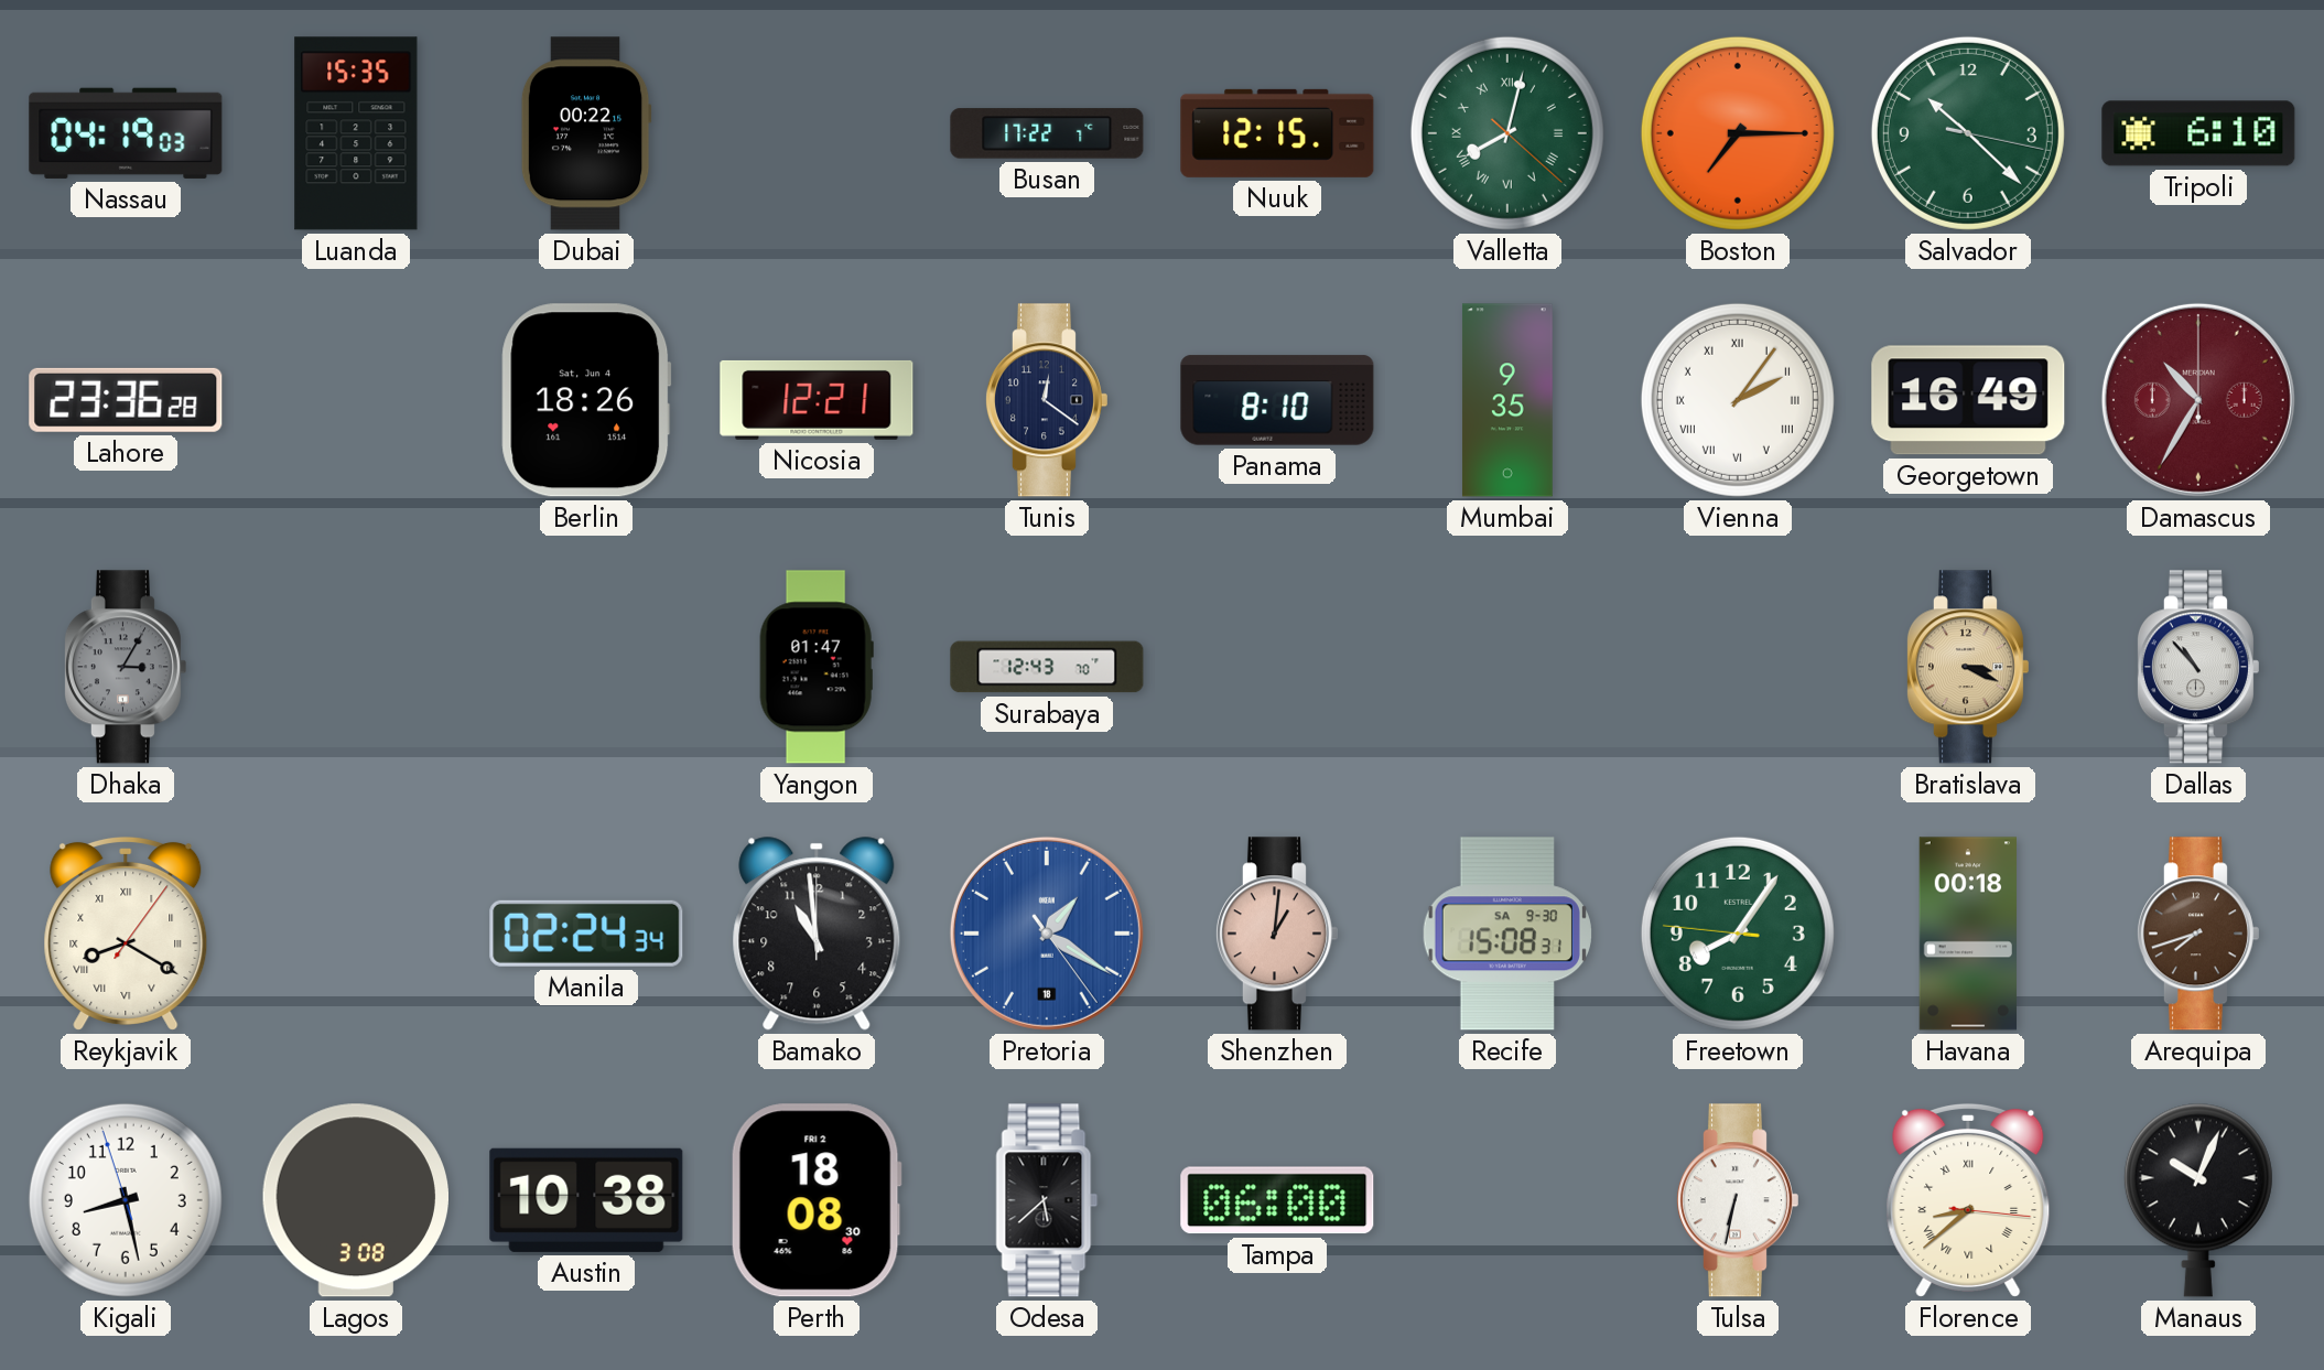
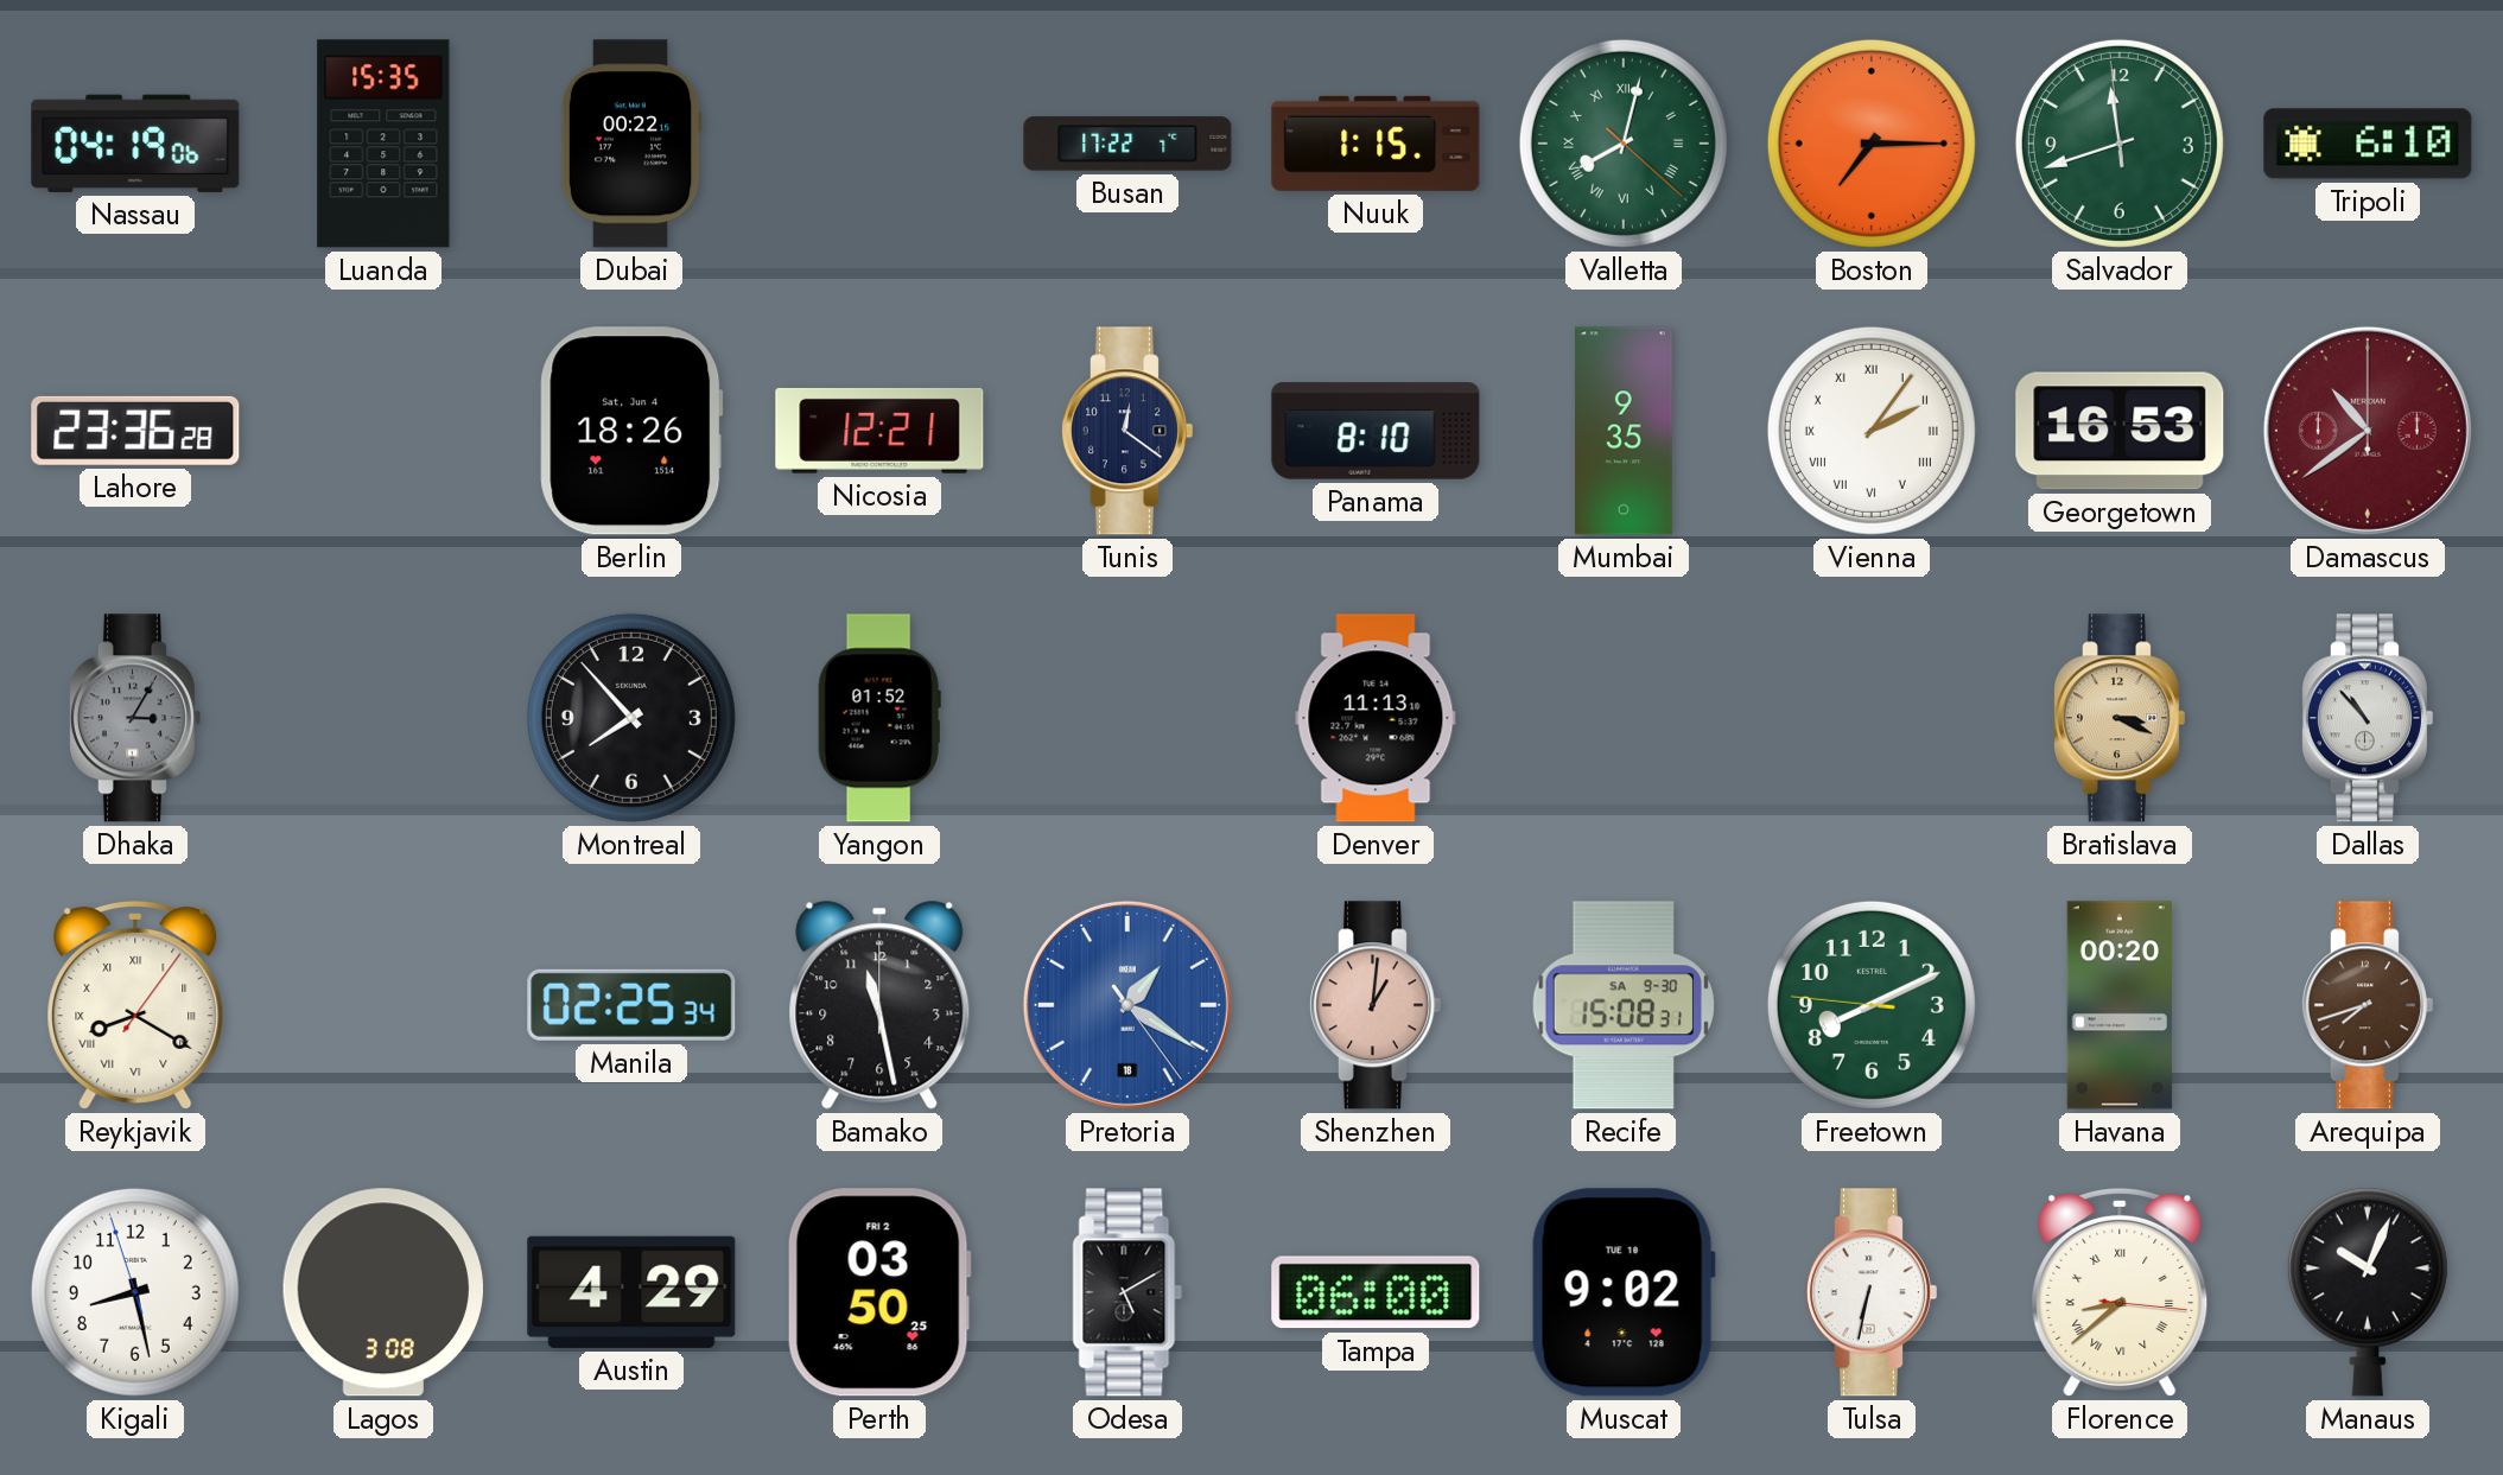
Nassau: 04:19:03 -> 04:19:06 (135, 144)
Nuuk: 12:15 -> 1:15 (1376, 144)
Salvador: 10:22 -> 11:41 (2120, 144)
Georgetown: 16:49 -> 16:53 (2120, 431)
Damascus: 10:35 -> 10:39 (2368, 431)
Montreal: none -> 7:53 (631, 718)
Yangon: 01:47 -> 01:52 (879, 718)
Surabaya: 12:43 -> none (1047, 667)
Denver: none -> 11:13 (1376, 718)
Manila: 02:24 -> 02:25 (631, 1005)
Bamako: 10:59 -> 11:28 (879, 1005)
Freetown: 8:05 -> 8:10 (1872, 1005)
Havana: 00:18 -> 00:20 (2120, 1005)
Austin: 10:38 -> 4:29 (631, 1292)
Perth: 18:08 -> 03:50 (879, 1292)
Odesa: 5:38 -> 5:10 (1127, 1292)
Muscat: none -> 9:02 (1624, 1292)
